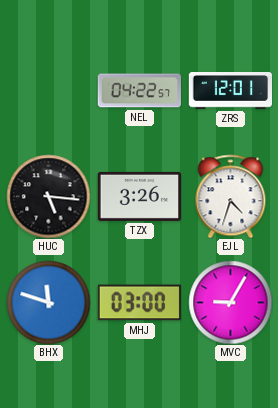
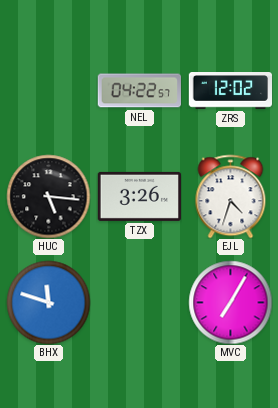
ZRS: 12:01 -> 12:02 (230, 91)
MHJ: 03:00 -> none (139, 303)
MVC: 9:05 -> 7:05 (230, 302)
